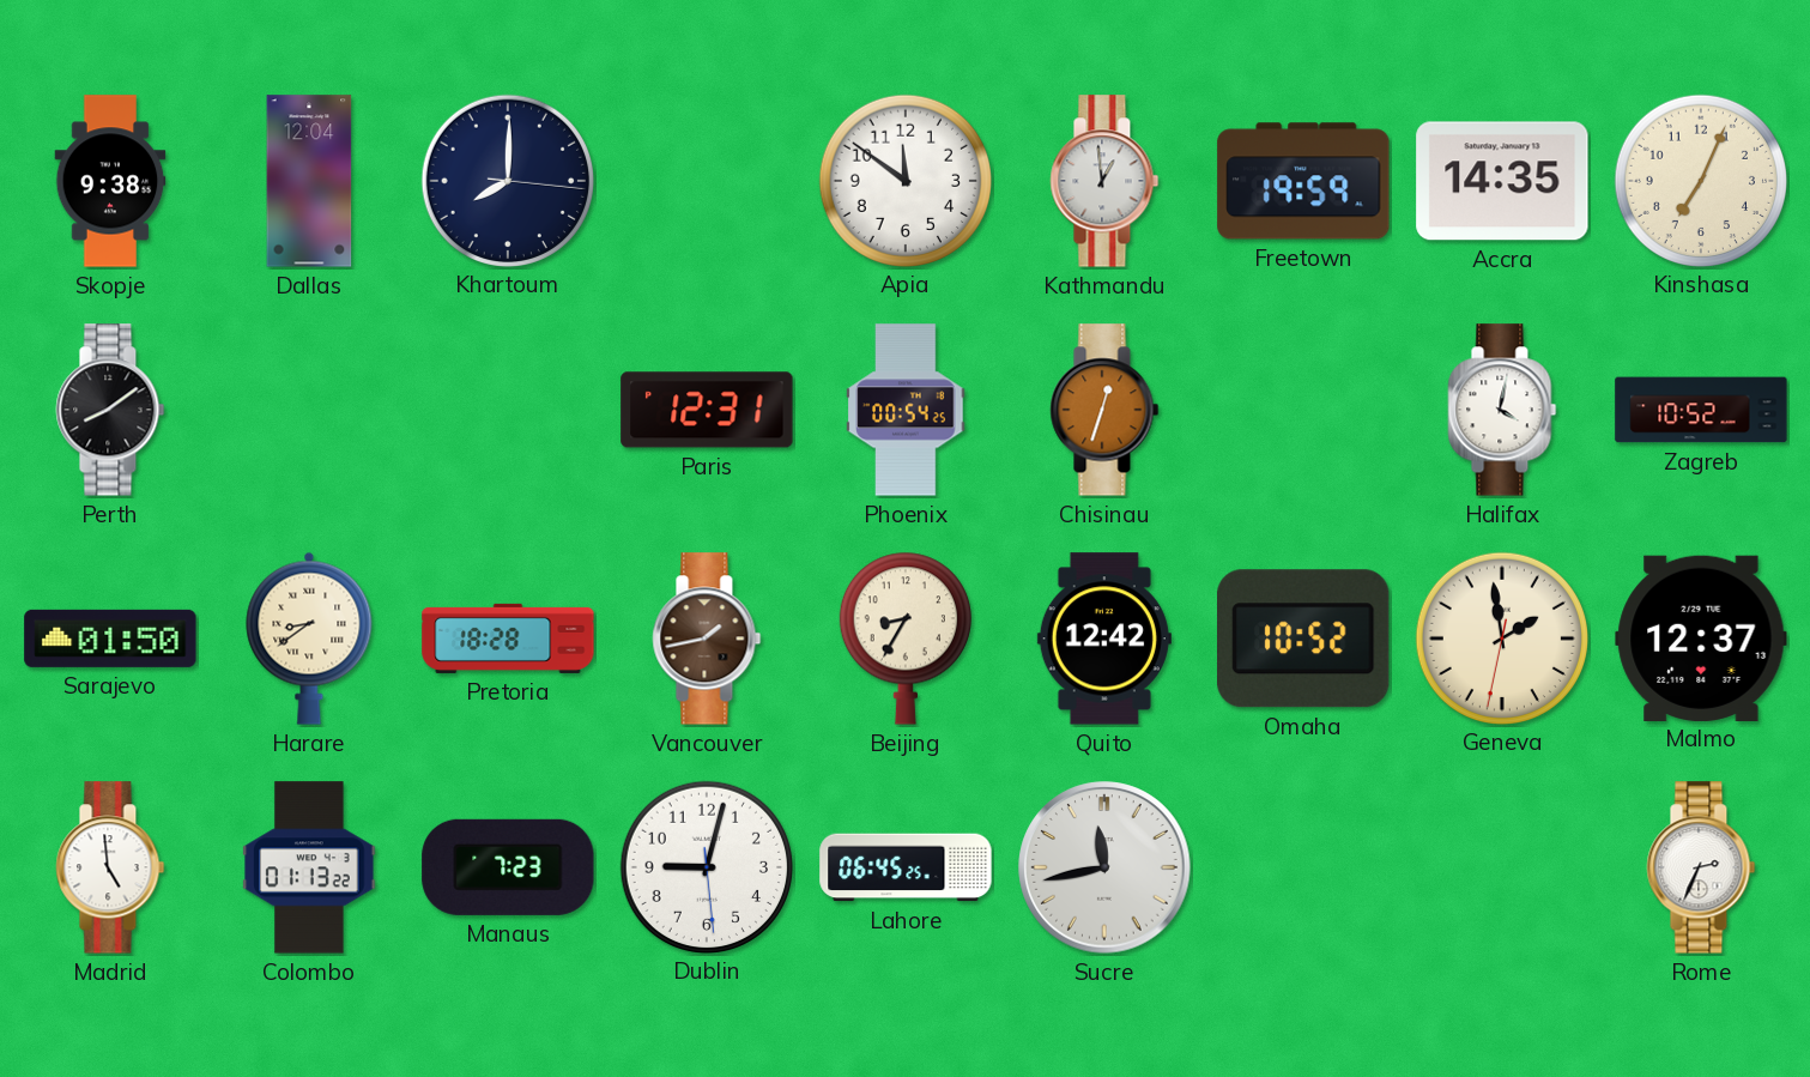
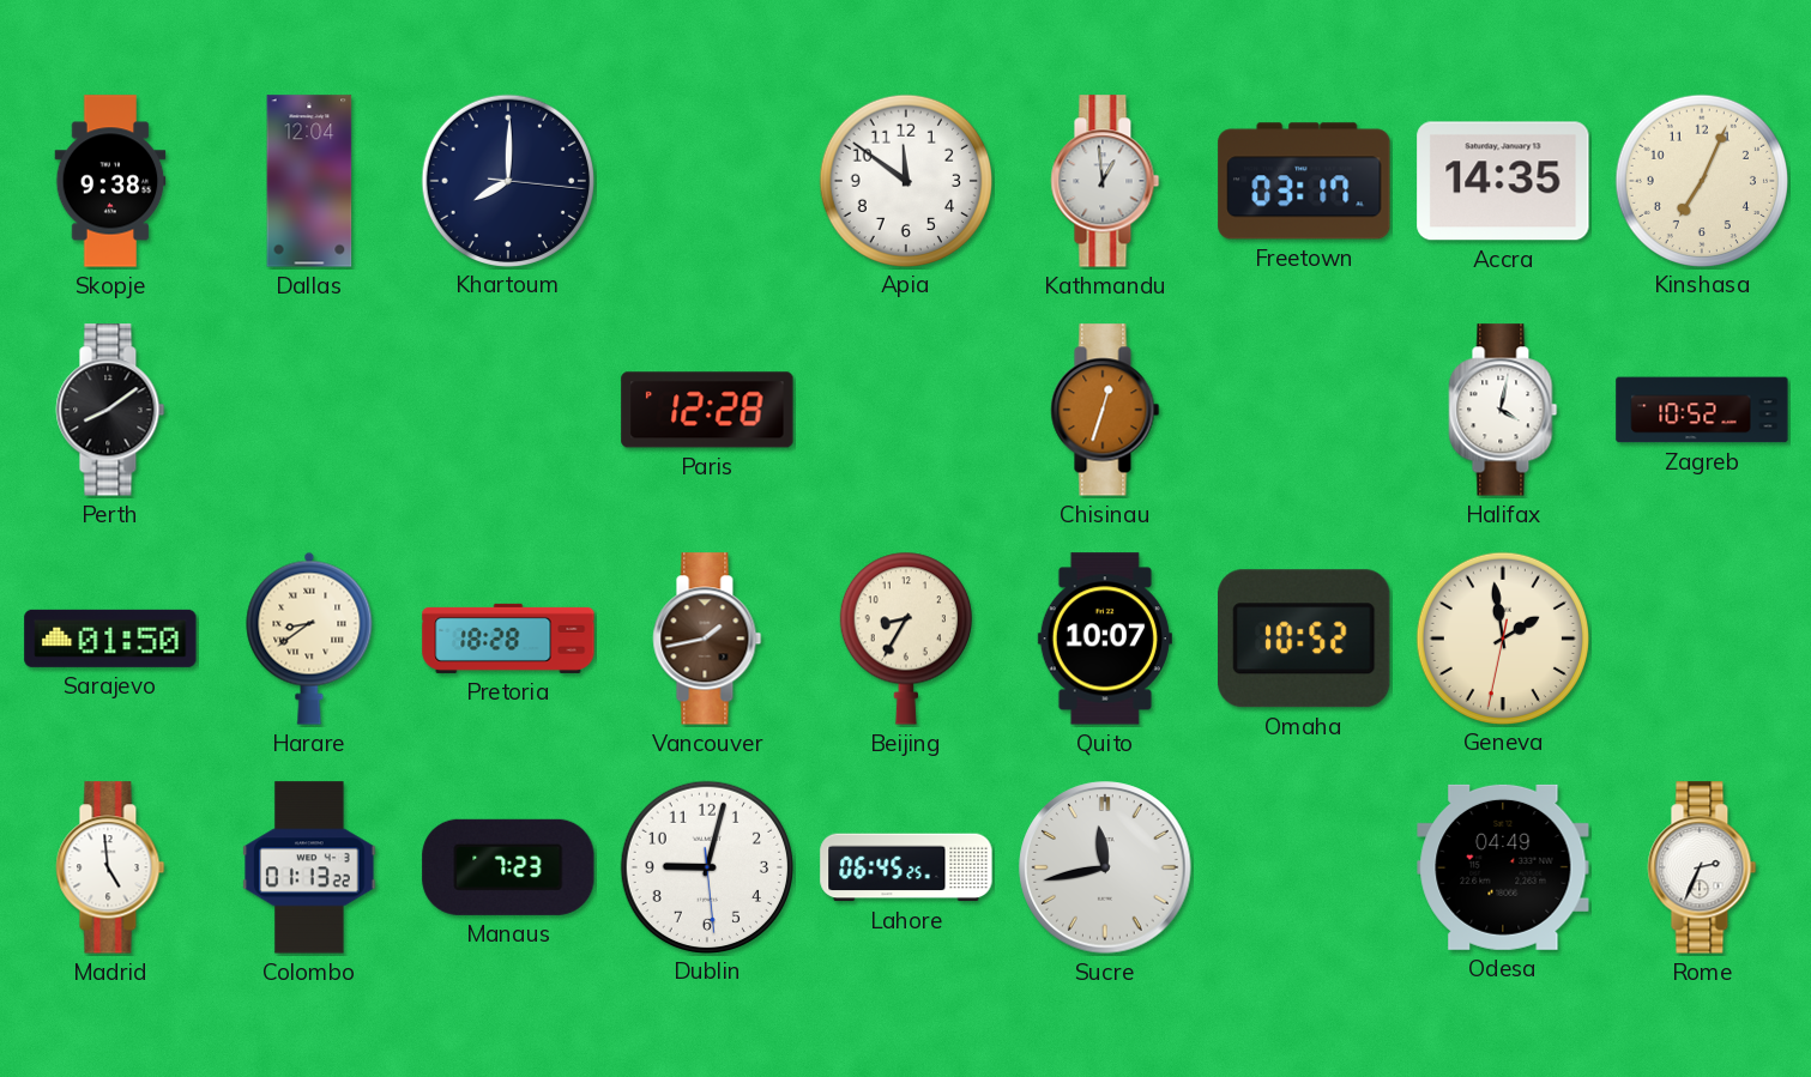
Freetown: 19:59 -> 03:17 (1304, 181)
Paris: 12:31 -> 12:28 (707, 410)
Phoenix: 00:54 -> none (906, 410)
Quito: 12:42 -> 10:07 (1105, 639)
Malmo: 12:37 -> none (1701, 637)
Odesa: none -> 04:49 (1503, 867)
